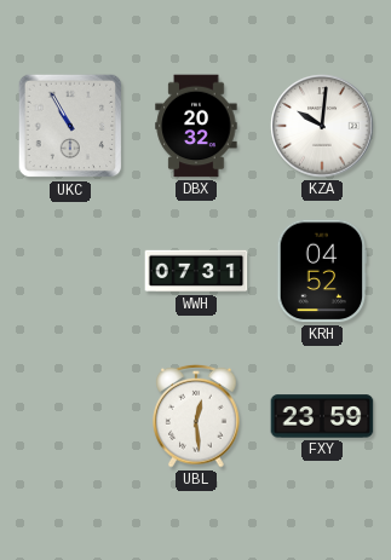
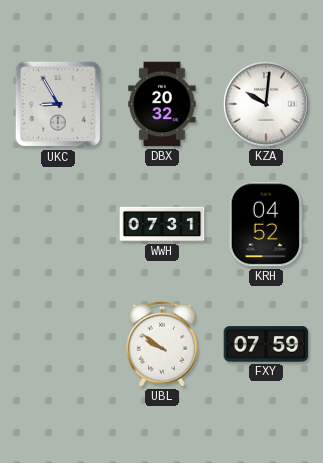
UKC: 10:55 -> 8:55 (58, 104)
UBL: 12:29 -> 9:51 (162, 344)
FXY: 23:59 -> 07:59 (266, 344)
